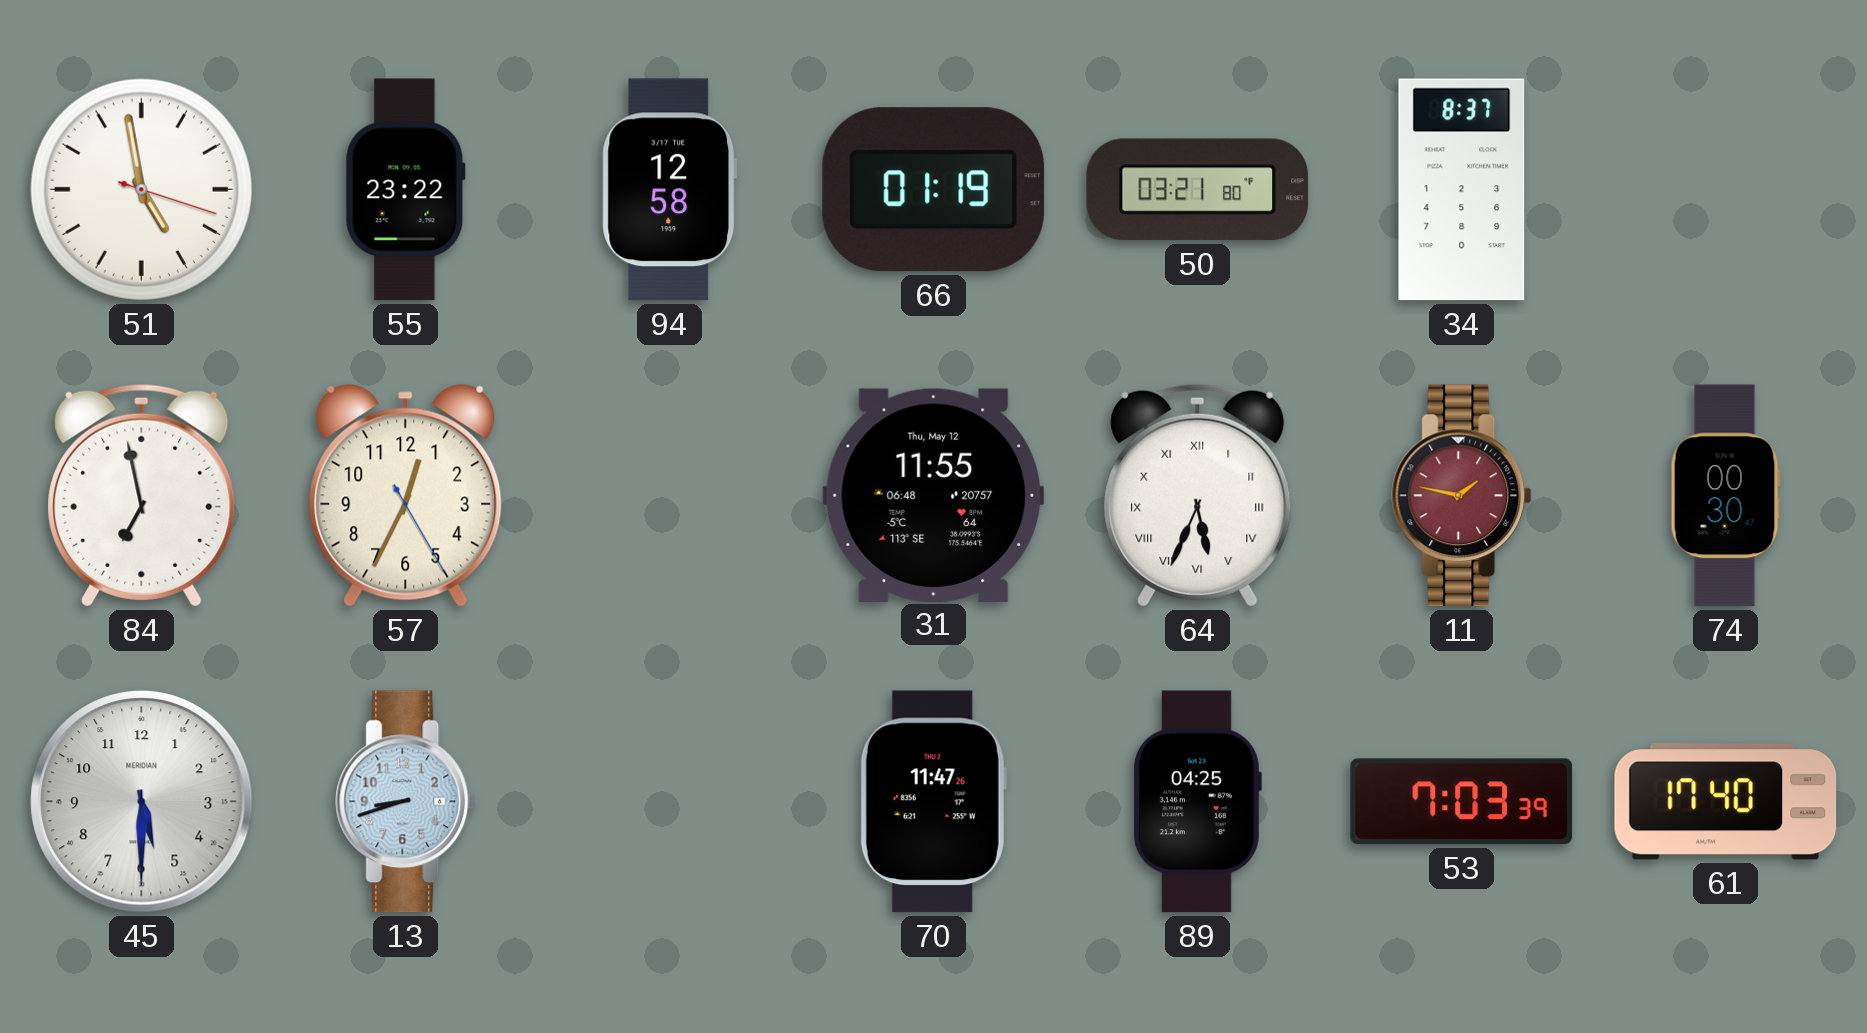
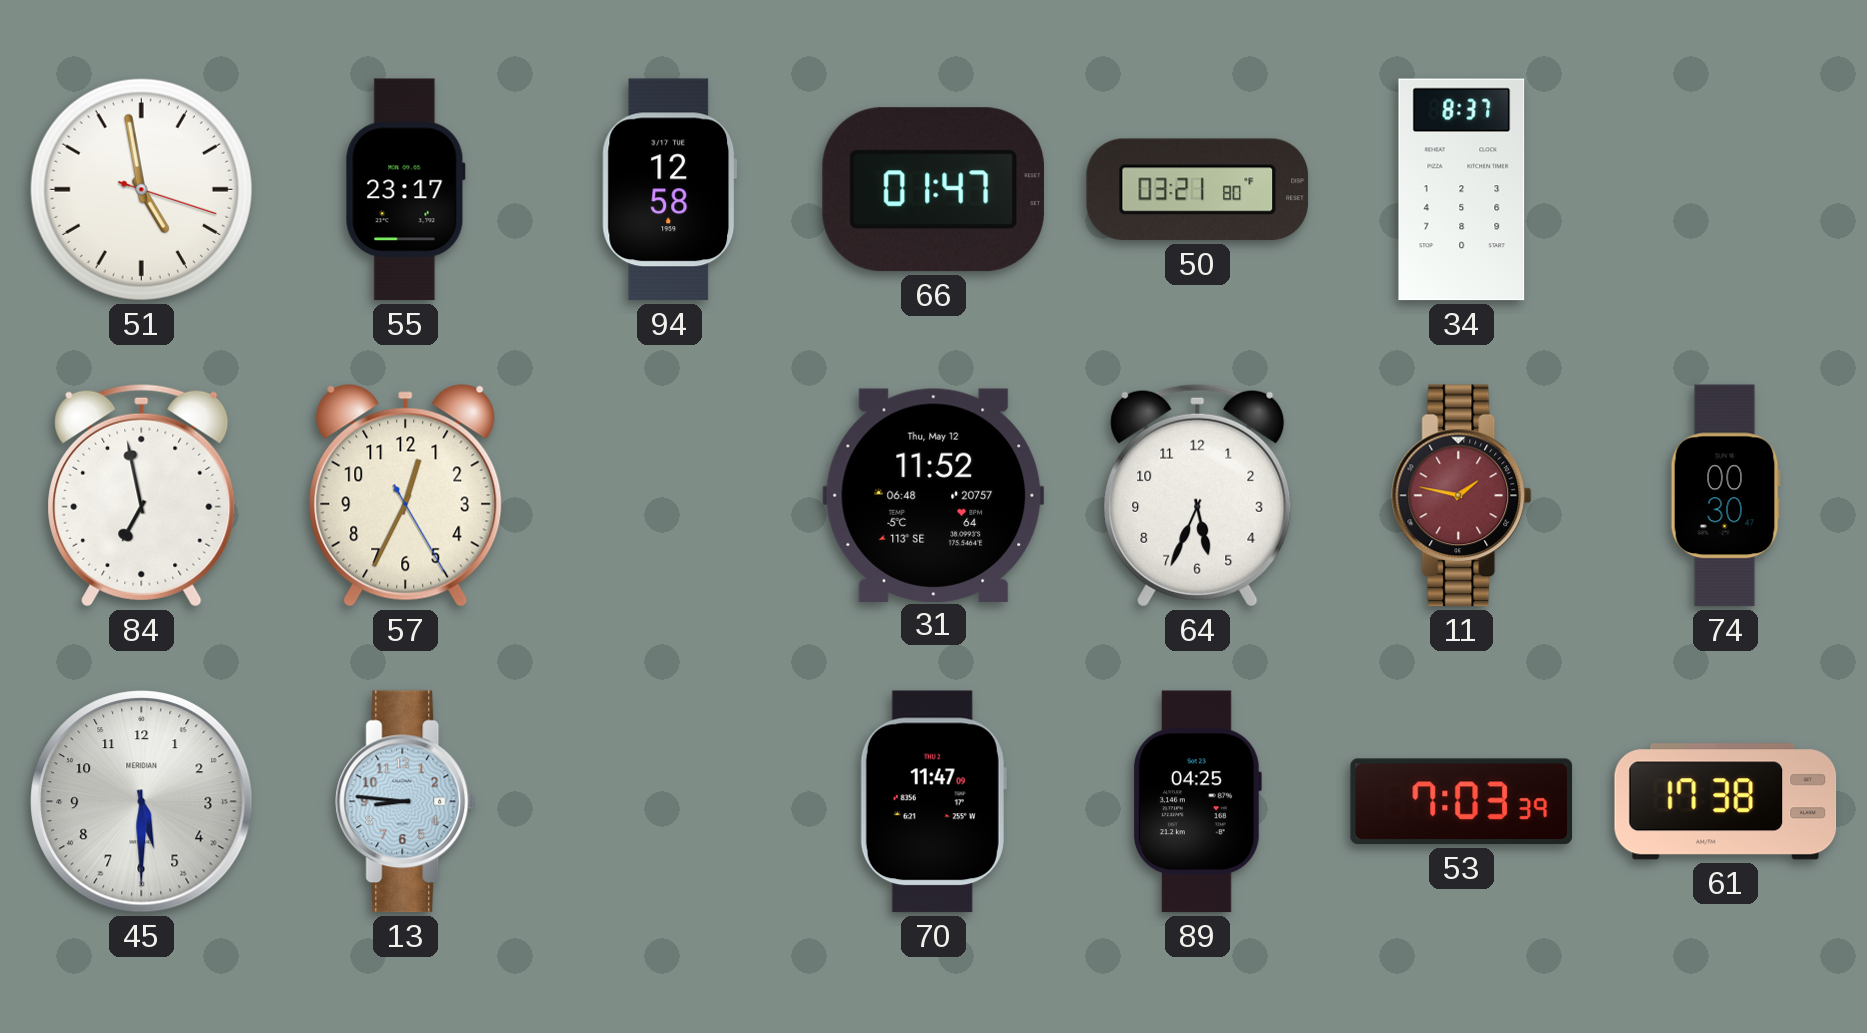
55: 23:22 -> 23:17 (405, 190)
66: 01:19 -> 01:47 (933, 190)
31: 11:55 -> 11:52 (934, 495)
64 numerals: Roman -> Arabic (1198, 495)
13: 8:42 -> 8:46 (406, 802)
70: 11:47:26 -> 11:47:09 (933, 802)
61: 17:40 -> 17:38 (1726, 802)
